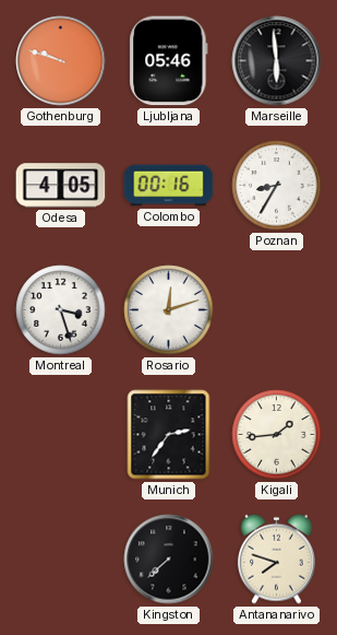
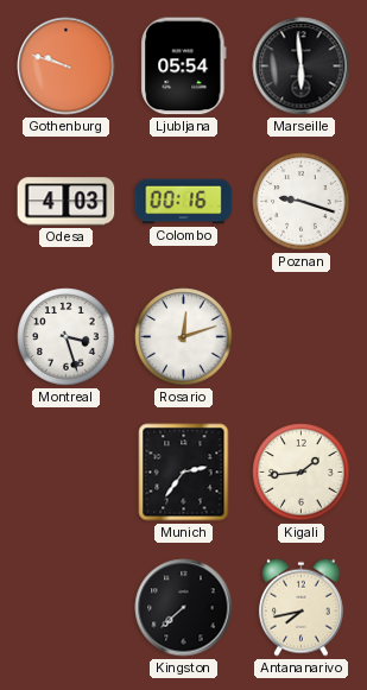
Ljubljana: 05:46 -> 05:54 (184, 67)
Odesa: 4:05 -> 4:03 (67, 202)
Poznan: 8:35 -> 9:18 (302, 202)
Antananarivo: 7:48 -> 7:43 (302, 607)
